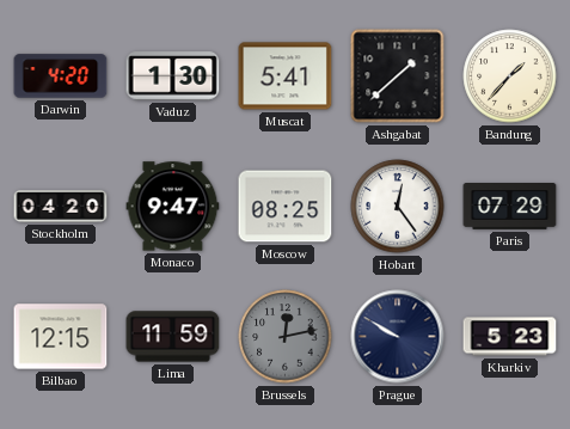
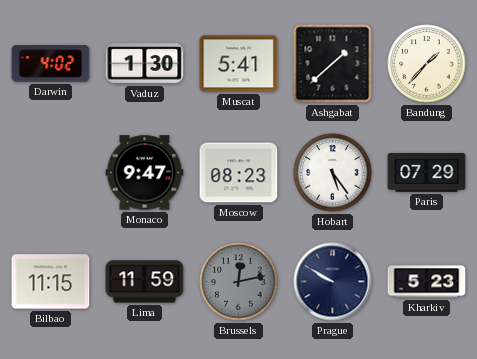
Darwin: 4:20 -> 4:02 (51, 64)
Stockholm: 04:20 -> none (61, 207)
Moscow: 08:25 -> 08:23 (239, 173)
Hobart: 12:24 -> 5:24 (333, 173)
Bilbao: 12:15 -> 11:15 (51, 282)
